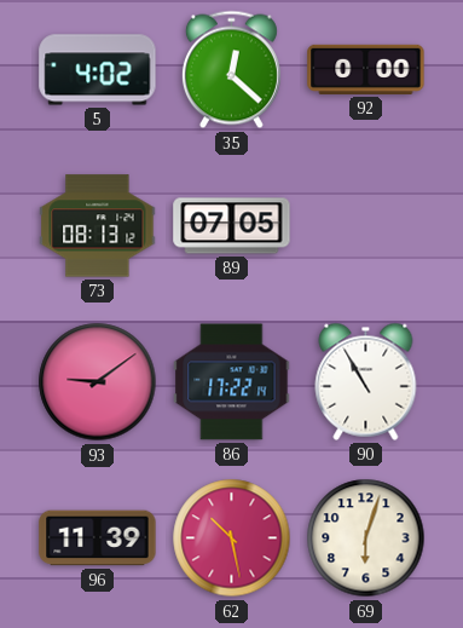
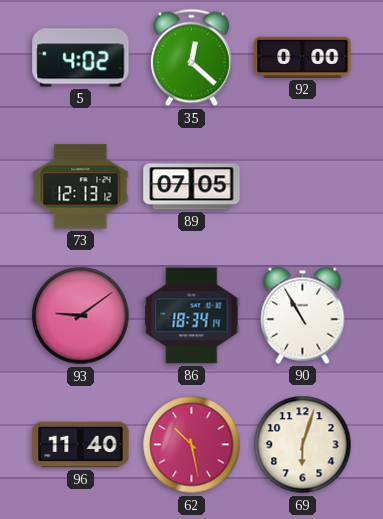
73: 08:13 -> 12:13 (81, 187)
86: 17:22 -> 18:34 (192, 316)
96: 11:39 -> 11:40 (81, 445)
